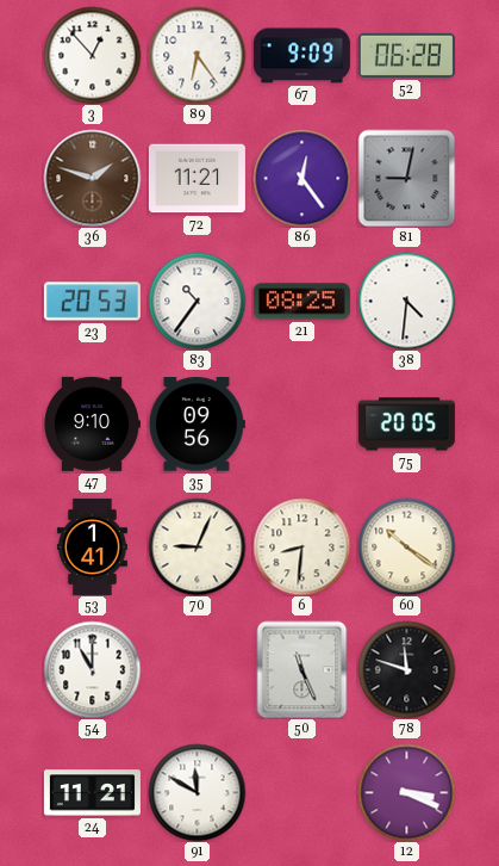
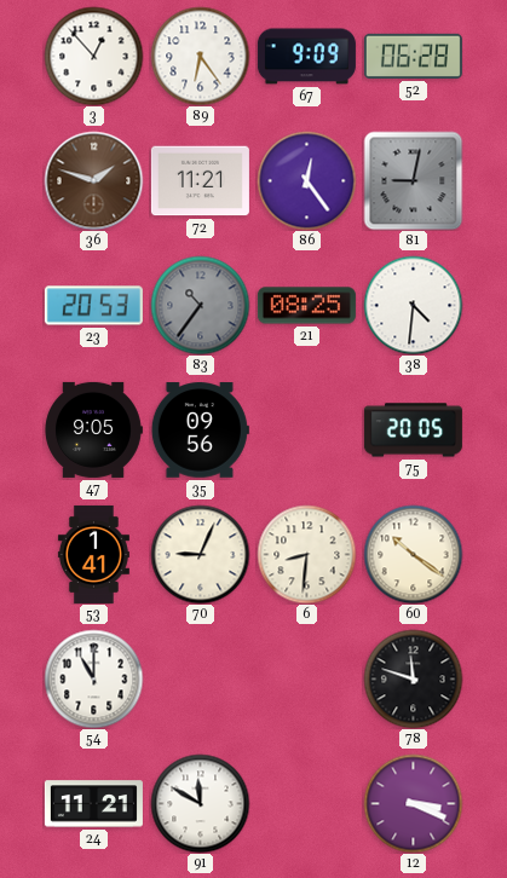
83 dial: white -> grey (200, 305)
47: 9:10 -> 9:05 (94, 429)
50: 11:26 -> none (302, 669)
